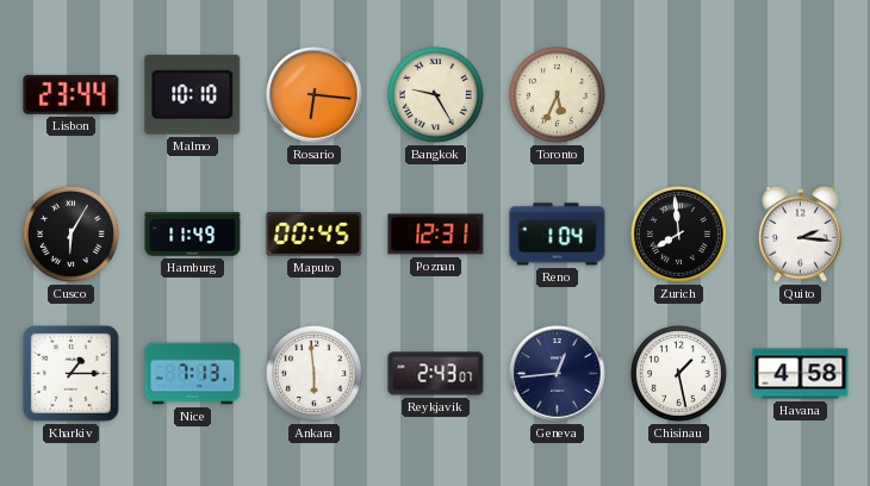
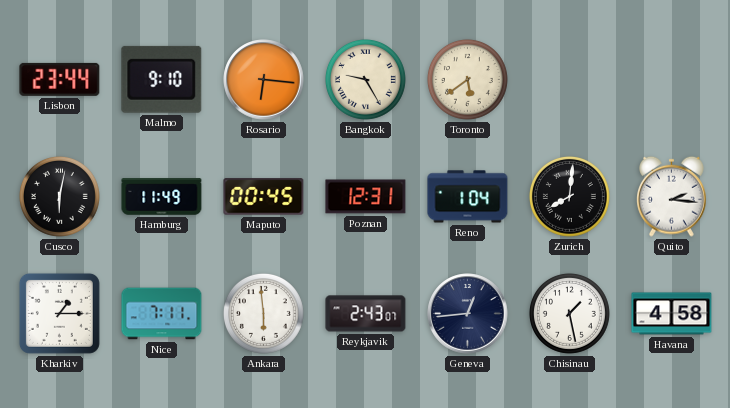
Malmo: 10:10 -> 9:10 (162, 79)
Toronto: 5:34 -> 5:39 (467, 79)
Cusco: 6:05 -> 6:02 (59, 196)
Zurich: 7:59 -> 8:01 (569, 196)
Nice: 7:13 -> 7:11 (162, 314)
